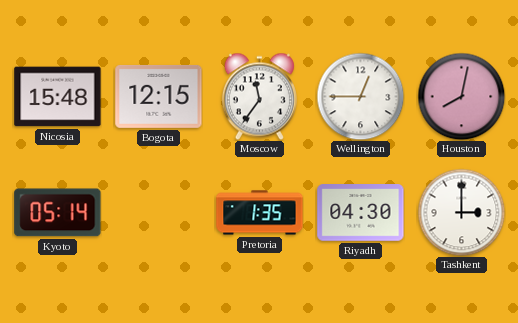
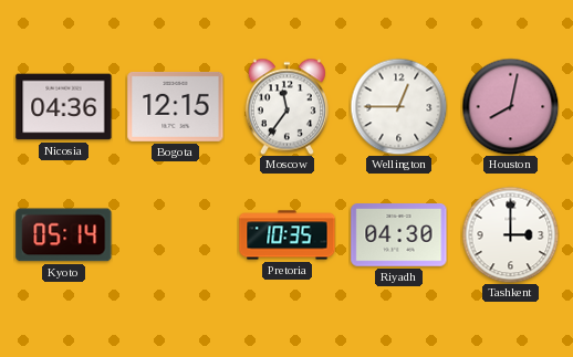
Nicosia: 15:48 -> 04:36 (64, 107)
Pretoria: 1:35 -> 10:35 (288, 235)
